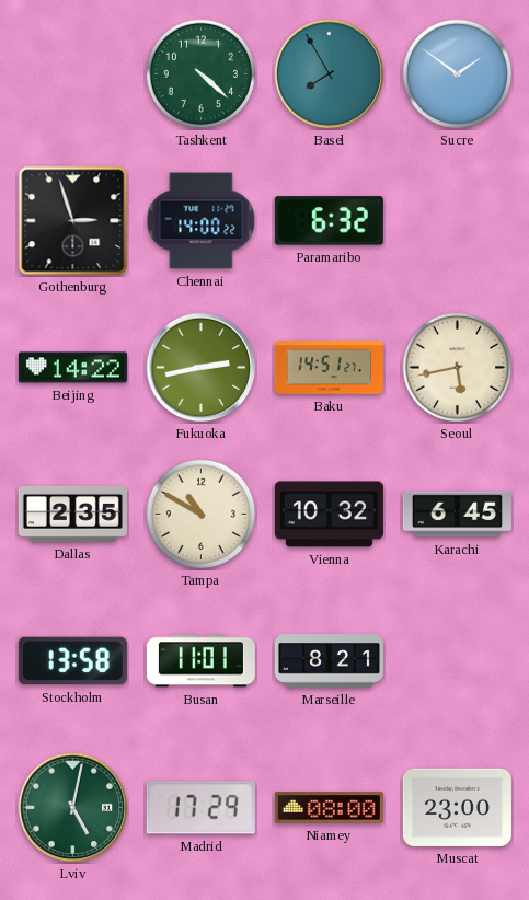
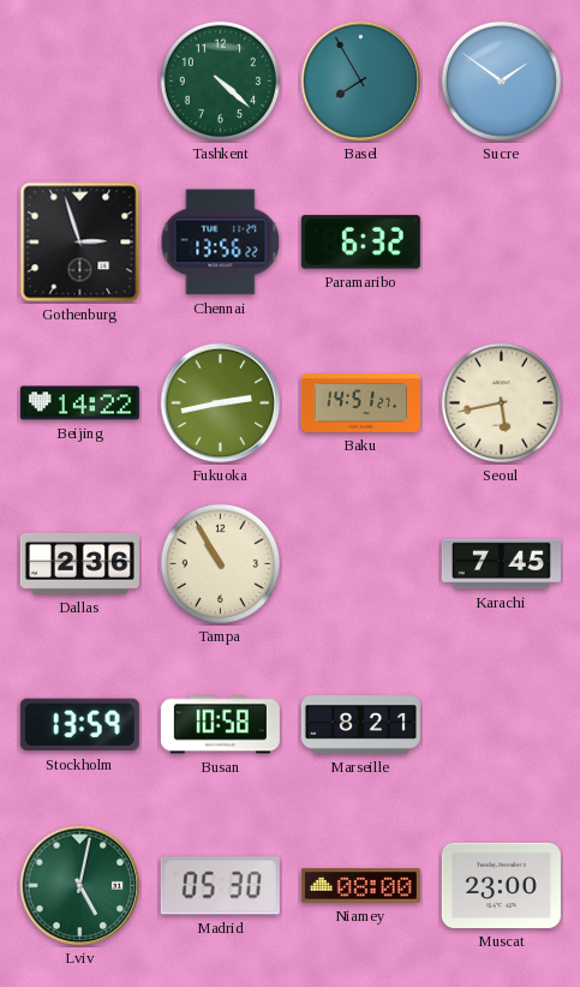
Chennai: 14:00 -> 13:56 (221, 243)
Dallas: 2:35 -> 2:36 (79, 563)
Tampa: 10:50 -> 10:55 (220, 563)
Vienna: 10:32 -> none (329, 515)
Karachi: 6:45 -> 7:45 (501, 564)
Stockholm: 13:58 -> 13:59 (79, 725)
Busan: 11:01 -> 10:58 (220, 725)
Madrid: 17:29 -> 05:30 (220, 886)
